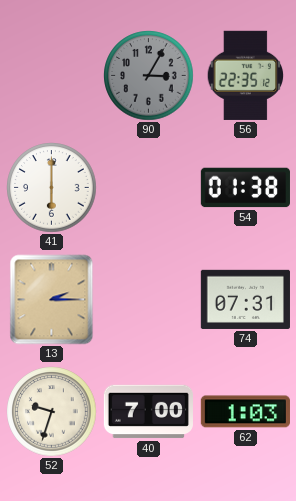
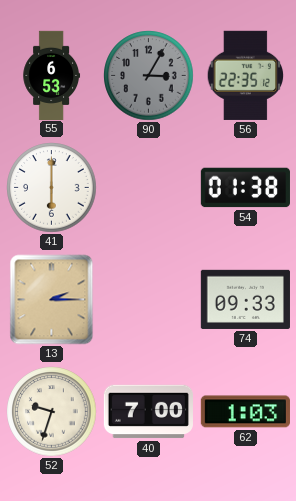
55: none -> 6:53 (51, 75)
74: 07:31 -> 09:33 (245, 299)
